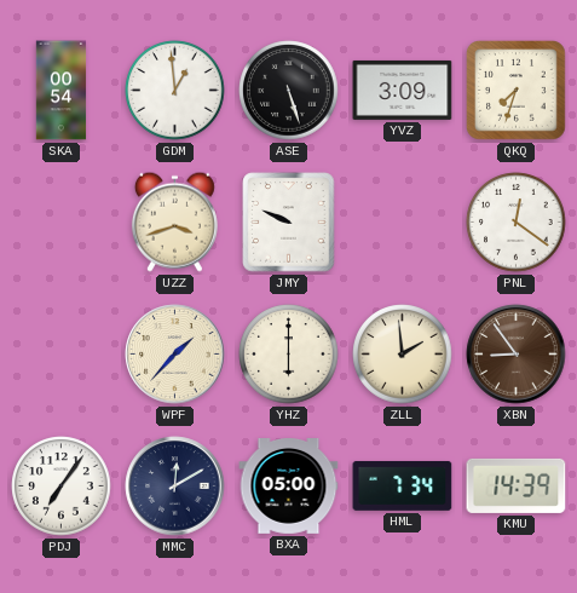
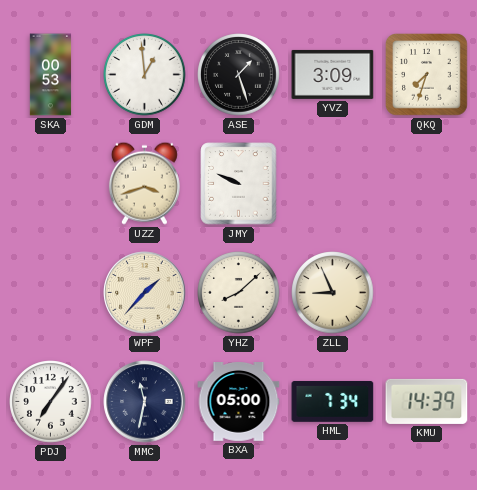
SKA: 00:54 -> 00:53 (51, 75)
ASE: 5:27 -> 1:27 (239, 75)
PNL: 12:21 -> none (517, 223)
YHZ: 6:00 -> 8:08 (239, 293)
ZLL: 1:59 -> 8:56 (333, 293)
XBN: 8:54 -> none (517, 355)
MMC: 12:10 -> 11:32 (145, 402)
